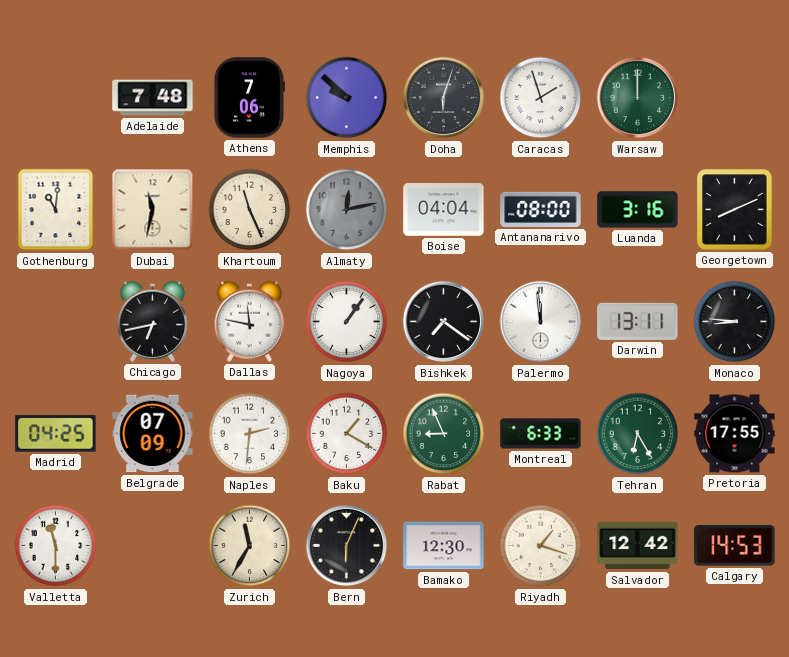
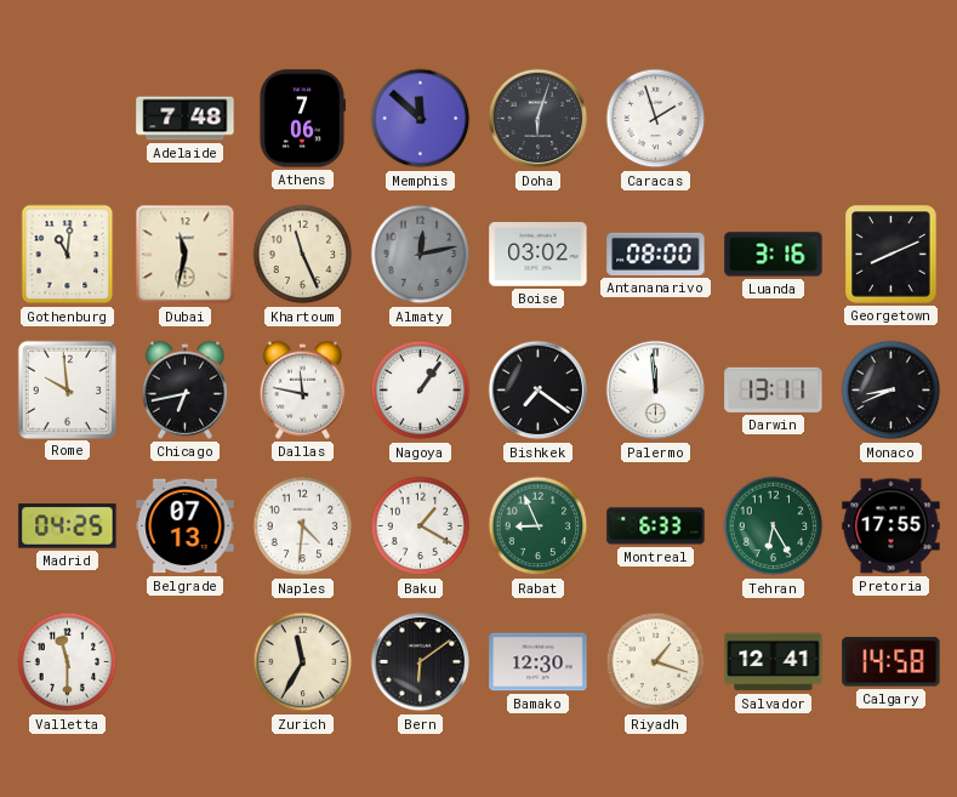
Memphis: 9:52 -> 11:52 (421, 119)
Warsaw: 12:00 -> none (638, 98)
Boise: 04:04 -> 03:02 (539, 255)
Rome: none -> 9:59 (67, 389)
Monaco: 8:46 -> 8:41 (892, 391)
Belgrade: 07:09 -> 07:13 (186, 526)
Naples: 2:31 -> 4:31 (303, 526)
Bern: 6:04 -> 6:09 (421, 662)
Salvador: 12:42 -> 12:41 (774, 662)
Calgary: 14:53 -> 14:58 (892, 662)
